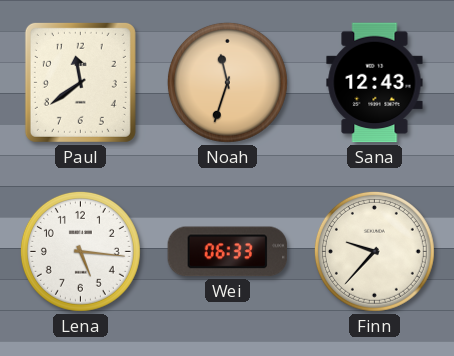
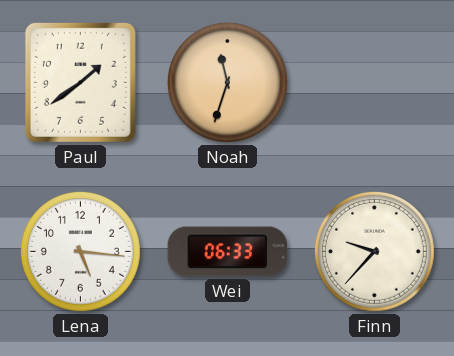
Paul: 11:39 -> 1:39 (80, 82)
Sana: 12:43 -> none (375, 83)
